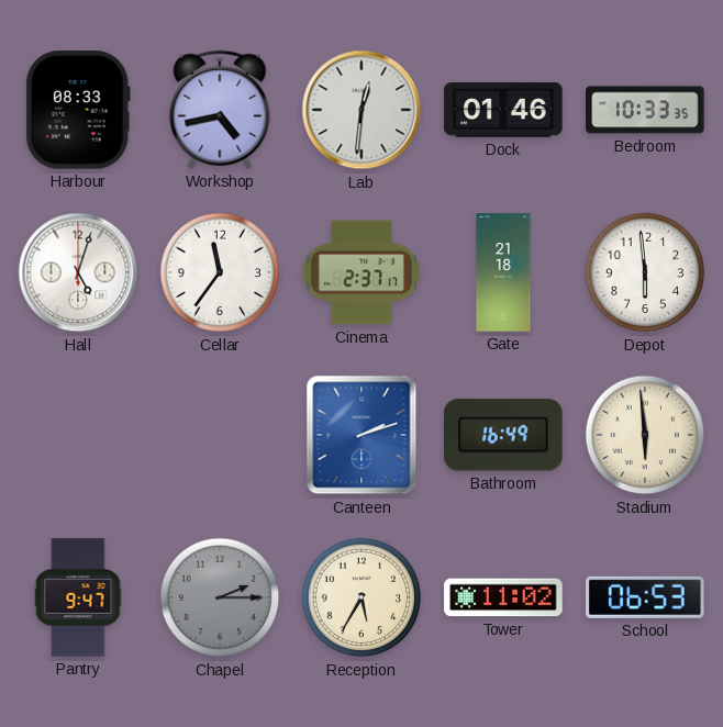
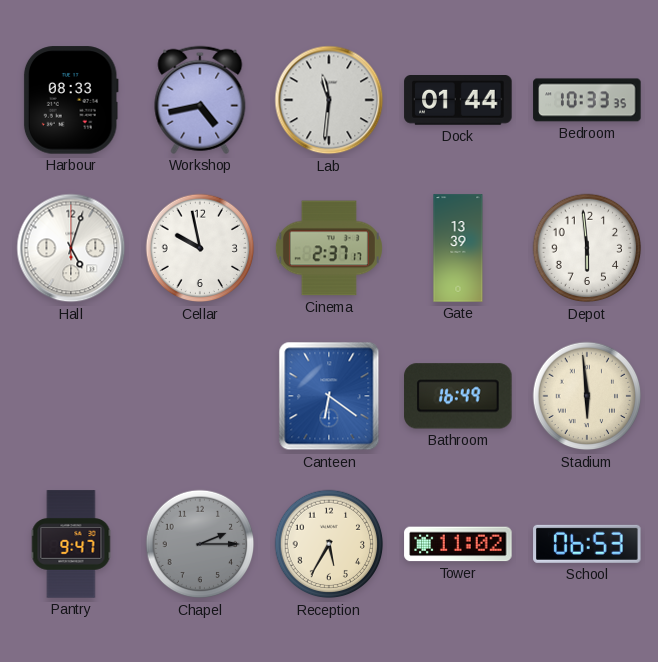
Lab: 12:31 -> 11:31 (329, 100)
Dock: 01:46 -> 01:44 (458, 101)
Cellar: 11:36 -> 9:58 (200, 248)
Gate: 21:18 -> 13:39 (458, 248)
Canteen: 2:12 -> 6:21 (329, 396)
